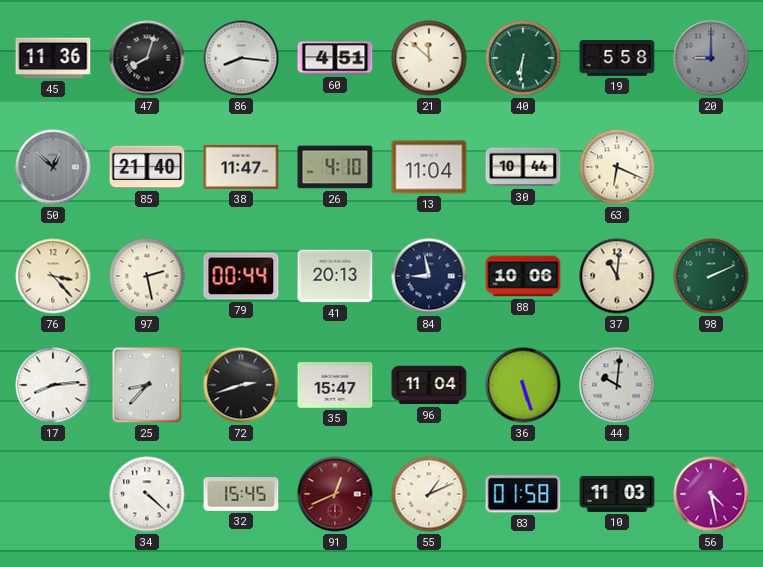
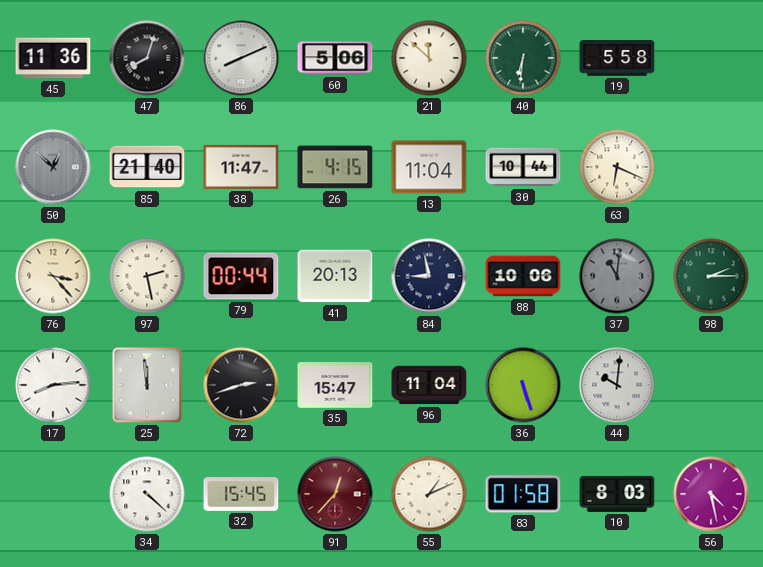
86: 8:16 -> 8:11 (241, 58)
60: 4:51 -> 5:06 (335, 58)
20: 9:00 -> none (711, 58)
26: 4:10 -> 4:15 (335, 167)
37 dial: cream -> grey (617, 276)
98: 2:11 -> 2:15 (711, 276)
25: 8:37 -> 11:59 (147, 385)
91: 12:41 -> 12:37 (335, 494)
10: 11:03 -> 8:03 (617, 494)
